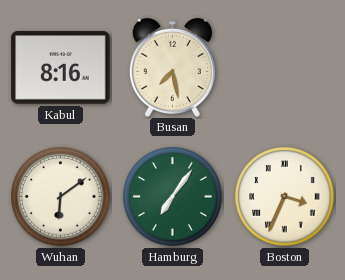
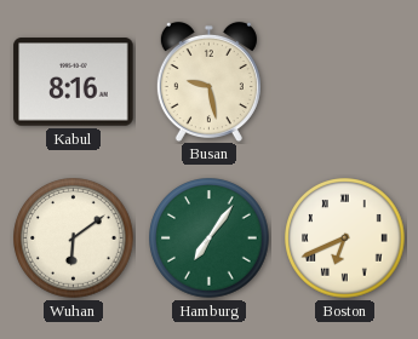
Busan: 7:28 -> 9:28 (208, 81)
Boston: 3:34 -> 6:41 (345, 239)
